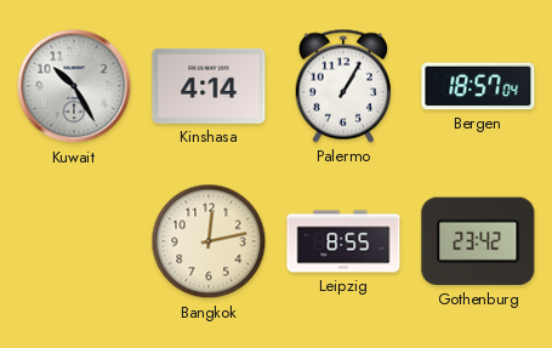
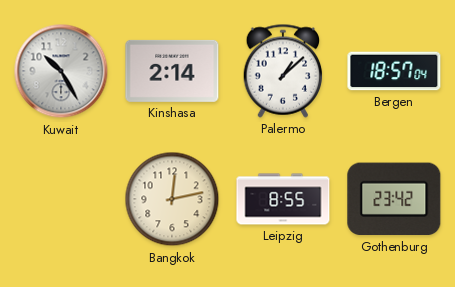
Kinshasa: 4:14 -> 2:14 (172, 71)
Palermo: 1:05 -> 1:08 (283, 71)
